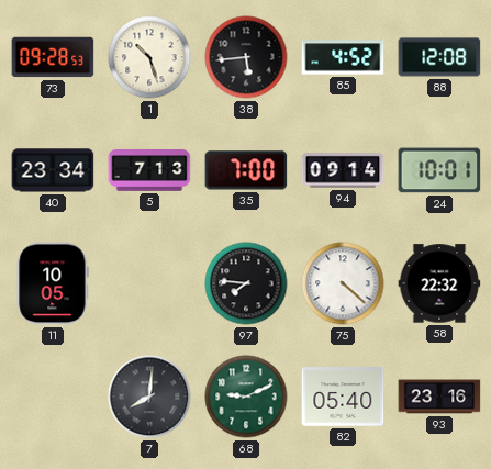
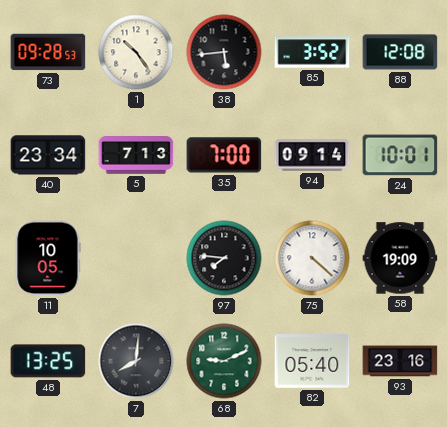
1: 10:27 -> 10:24 (136, 52)
85: 4:52 -> 3:52 (312, 52)
58: 22:32 -> 19:09 (400, 258)
48: none -> 13:25 (48, 361)
